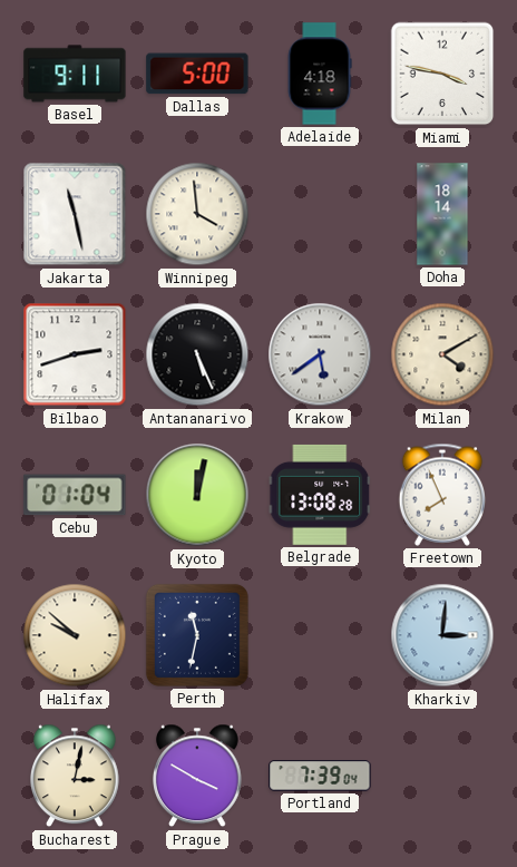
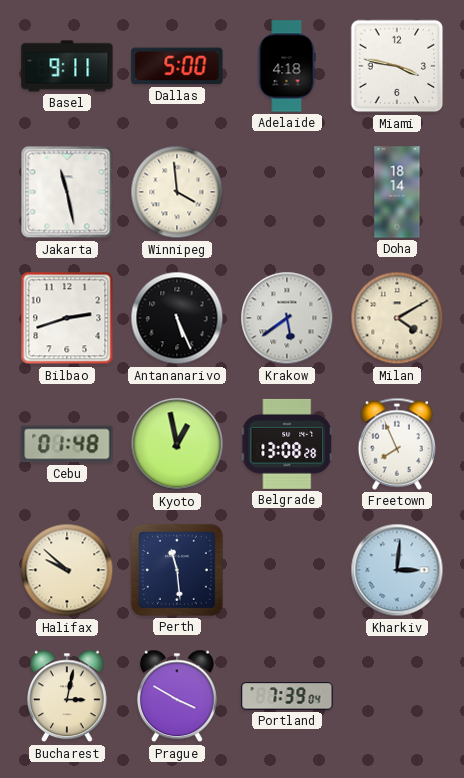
Cebu: 01:04 -> 01:48 (67, 444)
Kyoto: 12:02 -> 12:58 (177, 444)
Perth: 11:32 -> 11:29 (177, 570)
